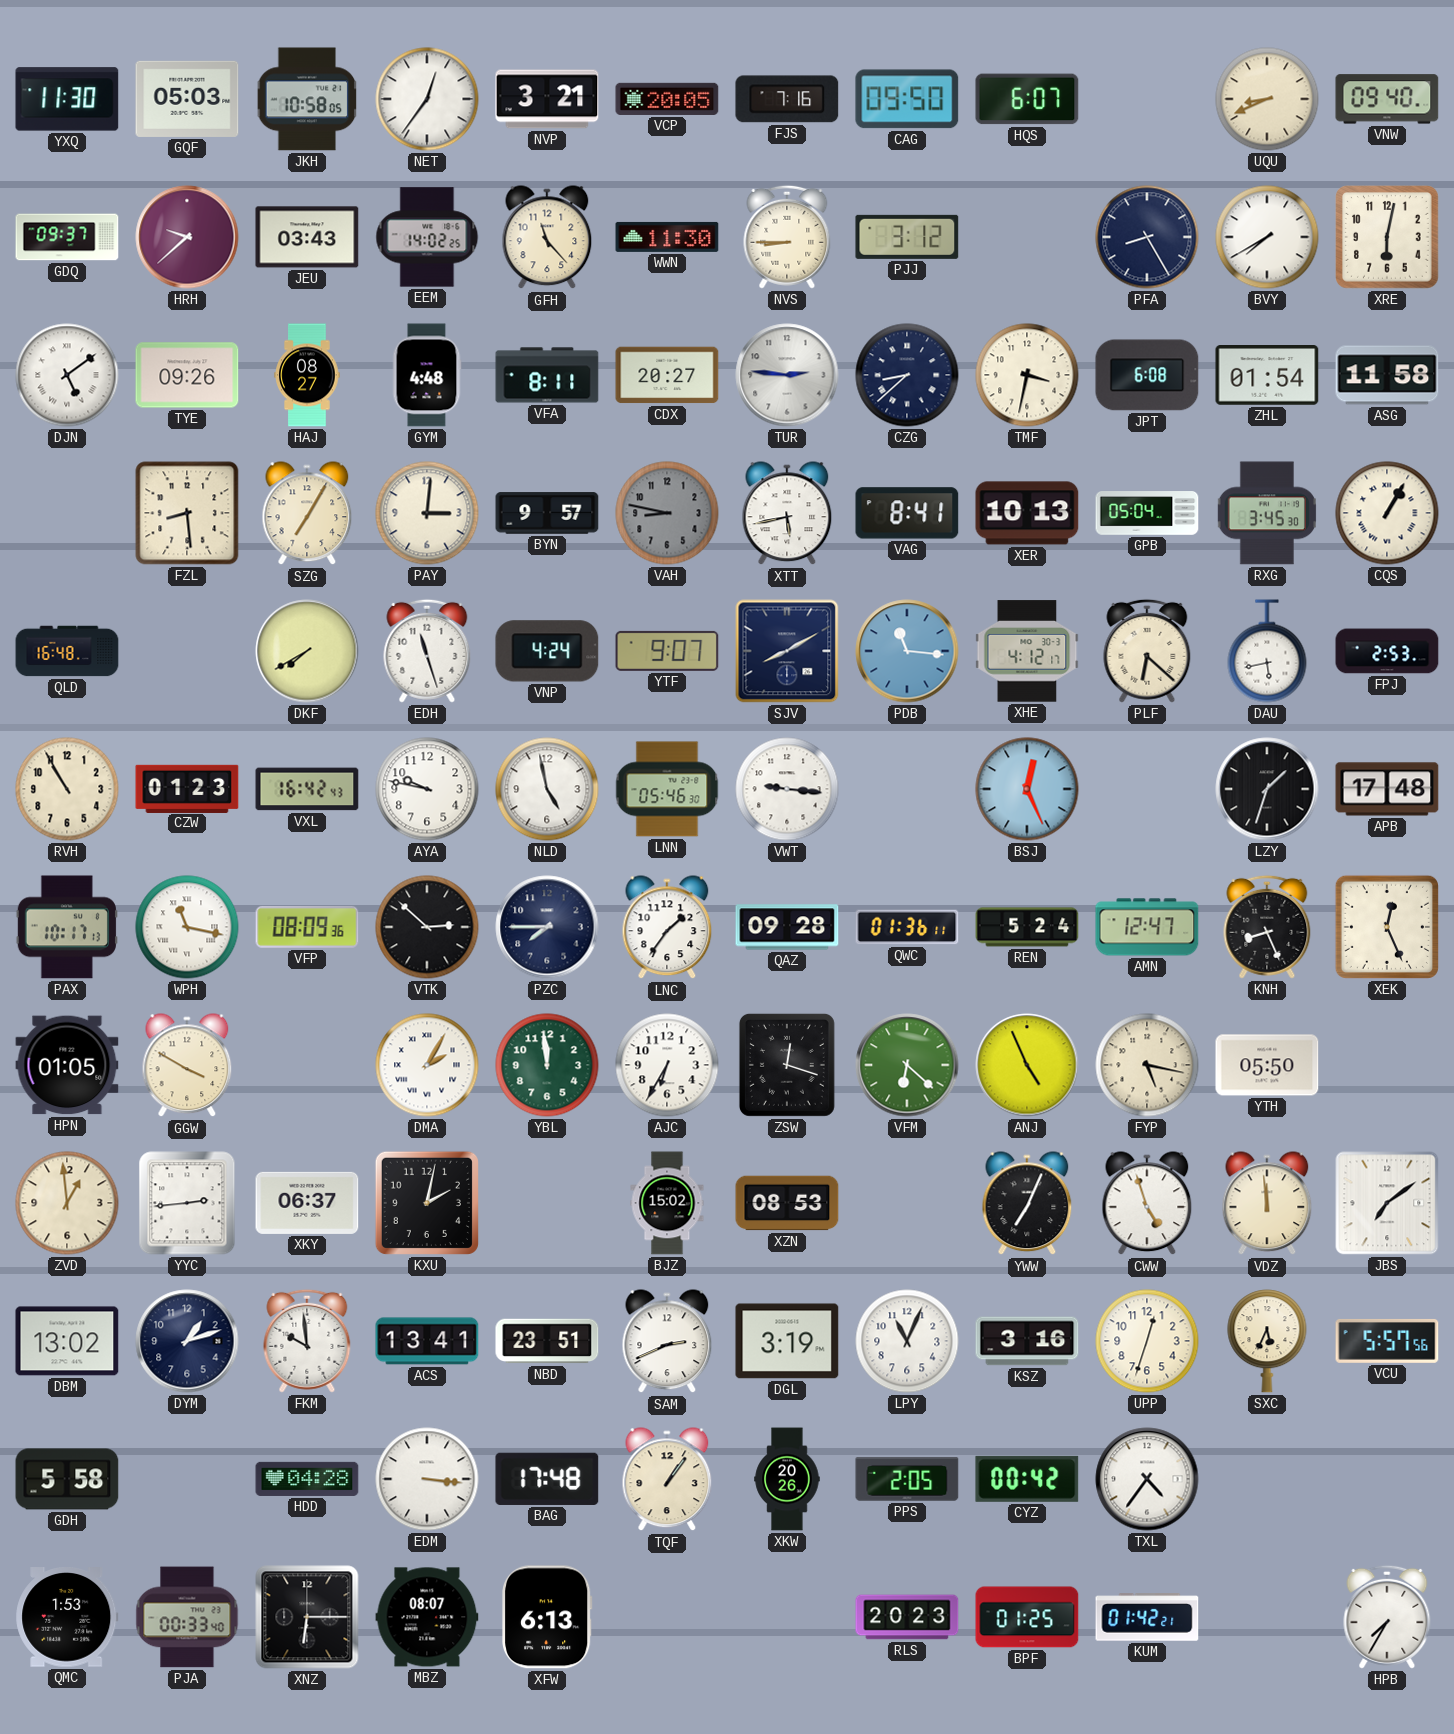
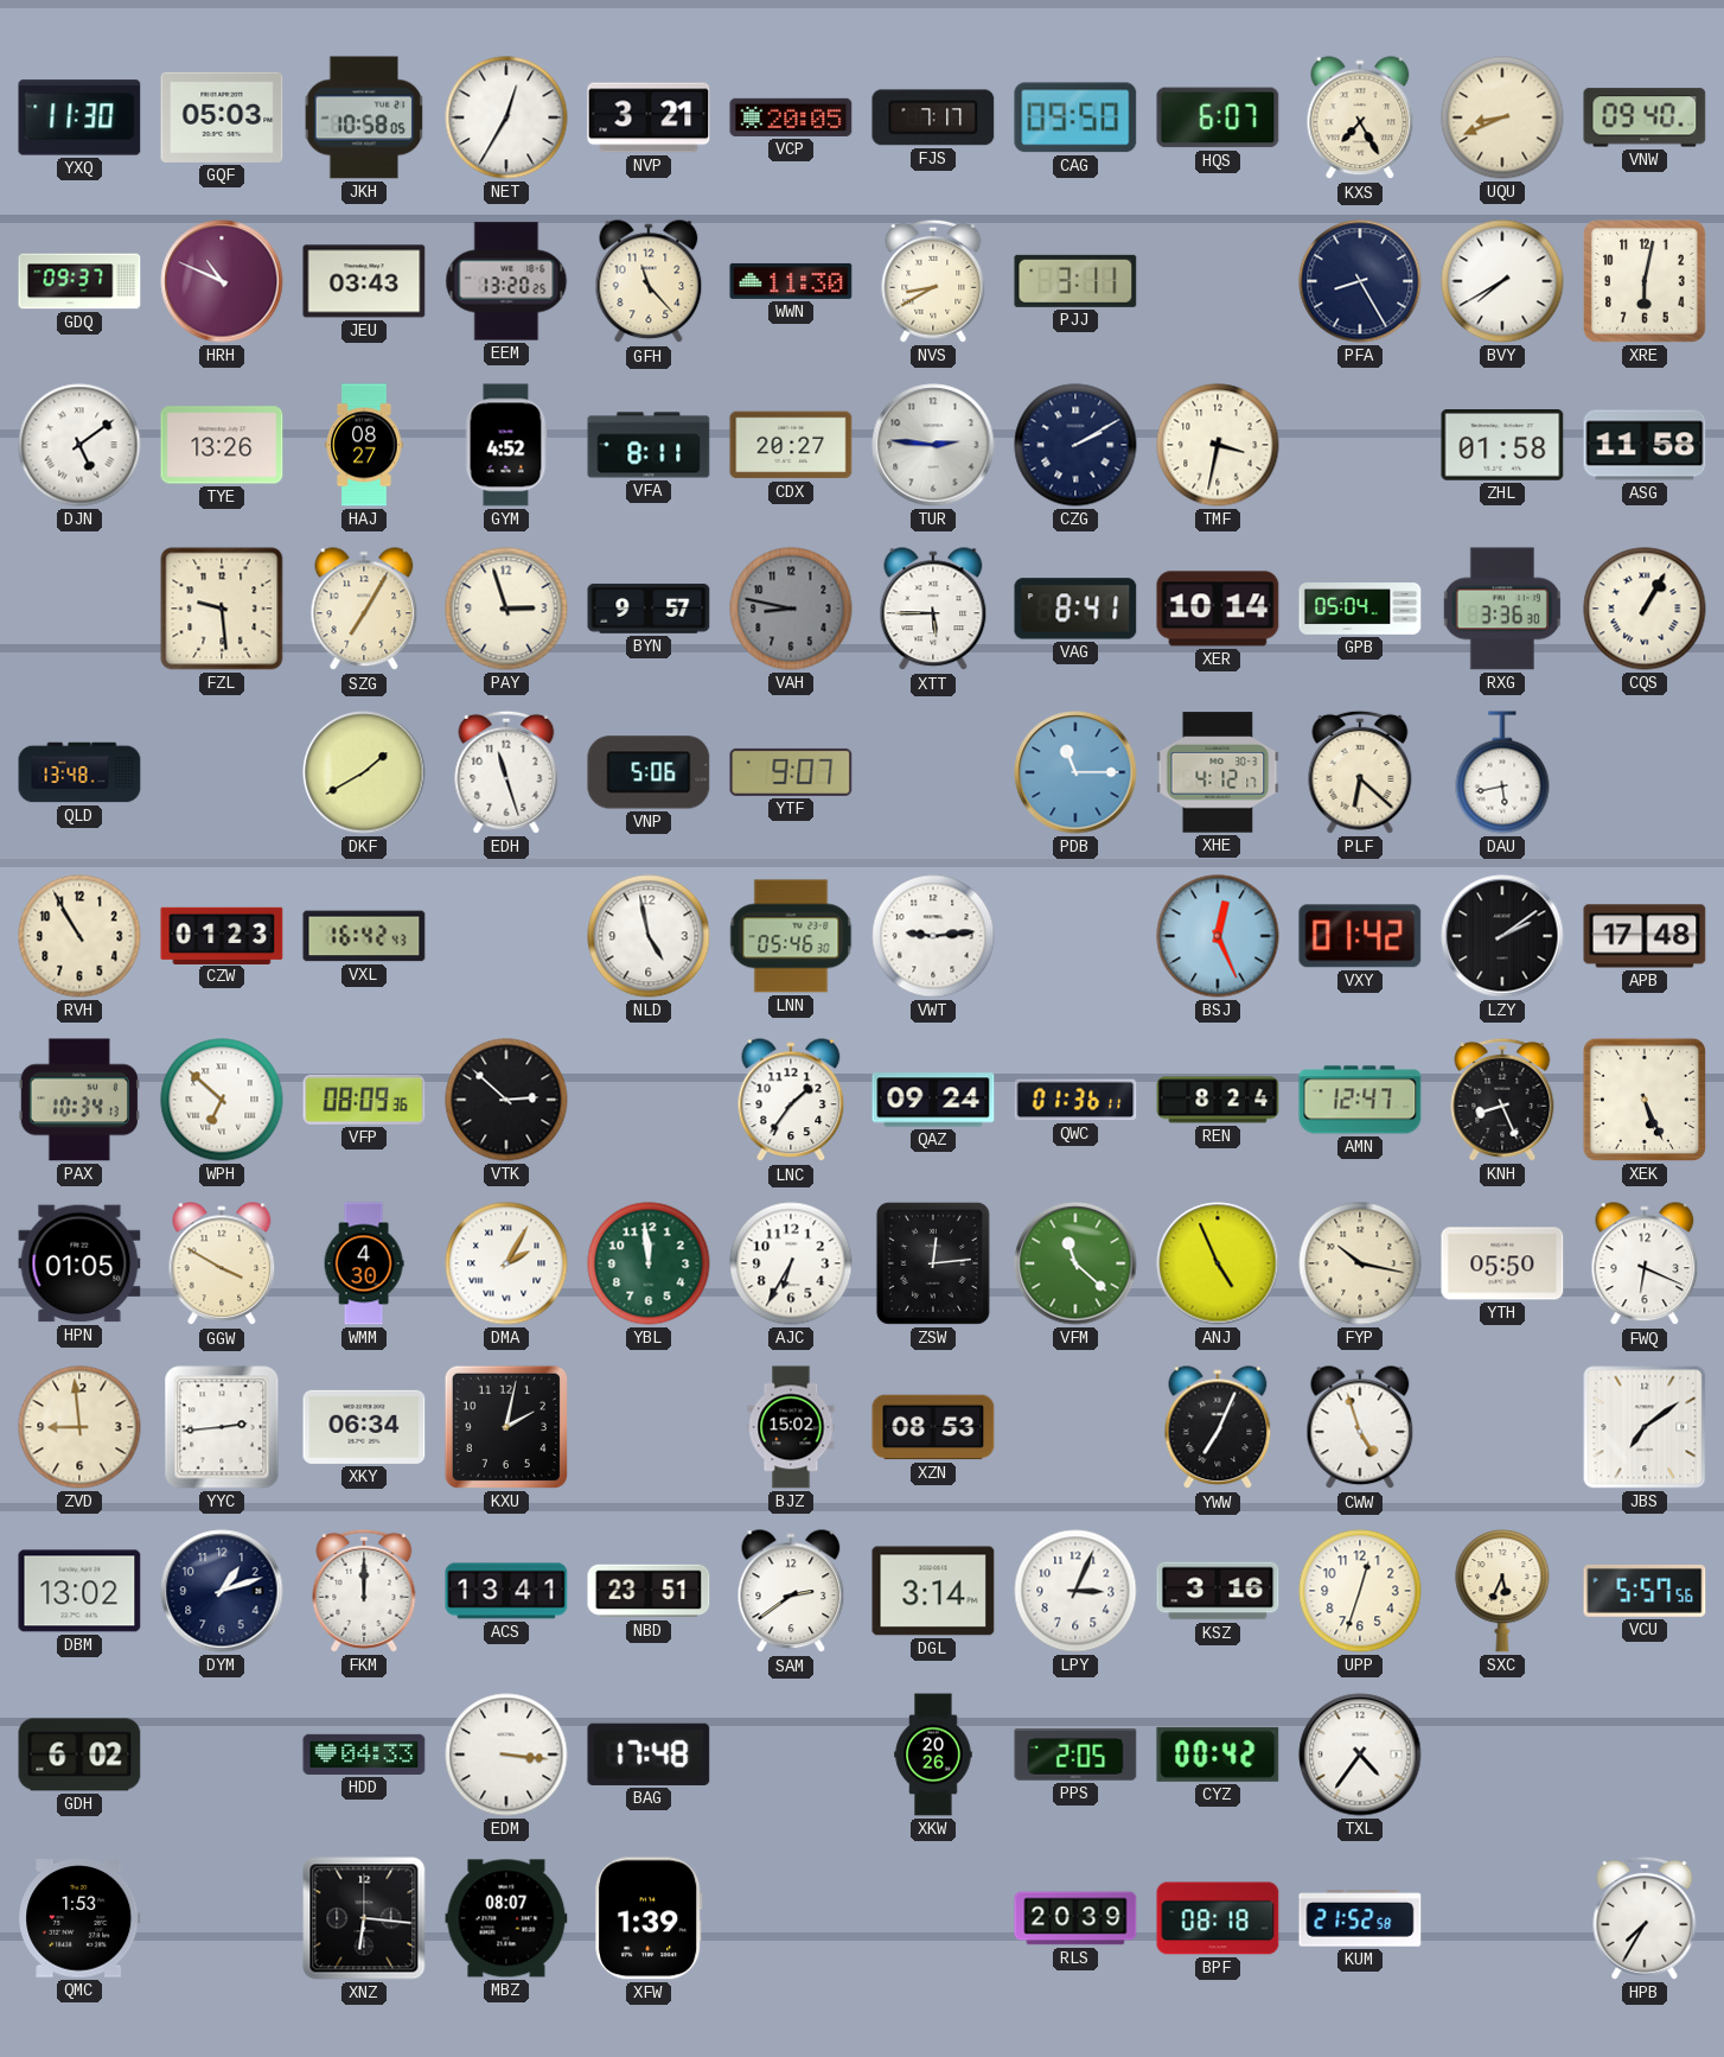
NET: 12:36 -> 12:35 (506, 117)
FJS: 7:16 -> 7:17 (933, 117)
KXS: none -> 7:25 (1360, 119)
HRH: 9:38 -> 10:49 (222, 281)
EEM: 14:02 -> 13:20 (506, 281)
NVS: 8:45 -> 8:40 (933, 281)
PJJ: 3:12 -> 3:11 (1075, 281)
TYE: 09:26 -> 13:26 (222, 445)
GYM: 4:48 -> 4:52 (506, 445)
CZG: 8:38 -> 2:10 (1075, 445)
JPT: 6:08 -> none (1147, 375)
ZHL: 01:54 -> 01:58 (1502, 446)
FZL: 8:29 -> 9:29 (222, 609)
PAY: 3:01 -> 2:57 (506, 609)
XTT: 5:43 -> 5:45 (933, 610)
XER: 10:13 -> 10:14 (1218, 609)
RXG: 3:45 -> 3:36 (1502, 609)
QLD: 16:48 -> 13:48 (79, 772)
DKF: 7:40 -> 1:40 (364, 772)
VNP: 4:24 -> 5:06 (649, 772)
SJV: 8:10 -> none (787, 651)
PDB: 11:16 -> 11:15 (1075, 772)
FPJ: 2:53 -> none (1387, 651)
AYA: 9:47 -> none (427, 789)
VWT: 9:16 -> 9:14 (933, 936)
VXY: none -> 01:42 (1360, 936)
LZY: 1:33 -> 2:09 (1502, 936)
PAX: 10:17 -> 10:34 (79, 1100)
WPH: 11:17 -> 6:52 (222, 1100)
PZC: 7:45 -> none (547, 927)
QAZ: 09:28 -> 09:24 (933, 1100)
REN: 5:24 -> 8:24 (1218, 1100)
XEK: 12:26 -> 5:26 (1645, 1100)
WMM: none -> 4:30 (364, 1263)
ZSW: 12:18 -> 12:14 (933, 1263)
VFM: 6:22 -> 11:22 (1075, 1263)
FYP: 5:17 -> 10:17 (1360, 1263)
FWQ: none -> 6:19 (1645, 1265)
ZVD: 12:59 -> 8:59 (79, 1427)
XKY: 06:37 -> 06:34 (364, 1427)
VDZ: 11:59 -> none (1267, 1204)
FKM: 9:59 -> 12:00 (364, 1591)
SAM: 2:41 -> 2:39 (791, 1592)
DGL: 3:19 -> 3:14 (933, 1591)
LPY: 11:04 -> 3:04 (1075, 1591)
GDH: 5:58 -> 6:02 (79, 1754)
HDD: 04:28 -> 04:33 (364, 1754)
TQF: 1:06 -> none (667, 1480)
PJA: 00:33 -> none (187, 1617)
XNZ: 6:15 -> 6:16 (364, 1918)
XFW: 6:13 -> 1:39 (649, 1918)
RLS: 20:23 -> 20:39 (1075, 1918)
BPF: 01:25 -> 08:18 (1218, 1918)
KUM: 01:42 -> 21:52 (1360, 1918)
